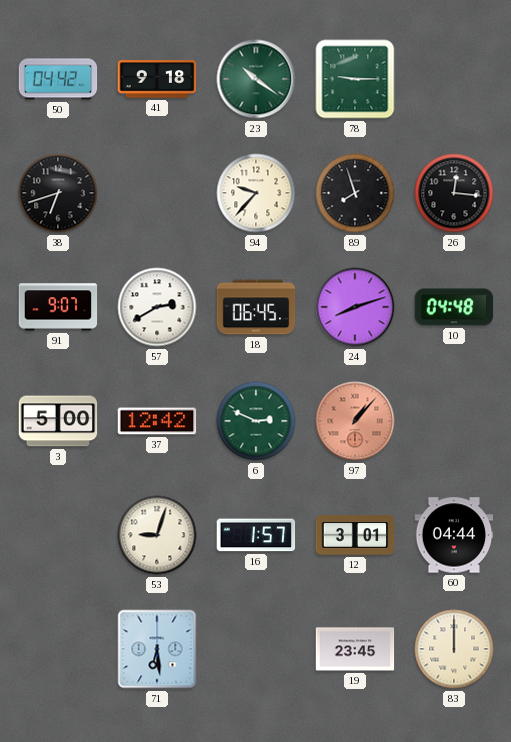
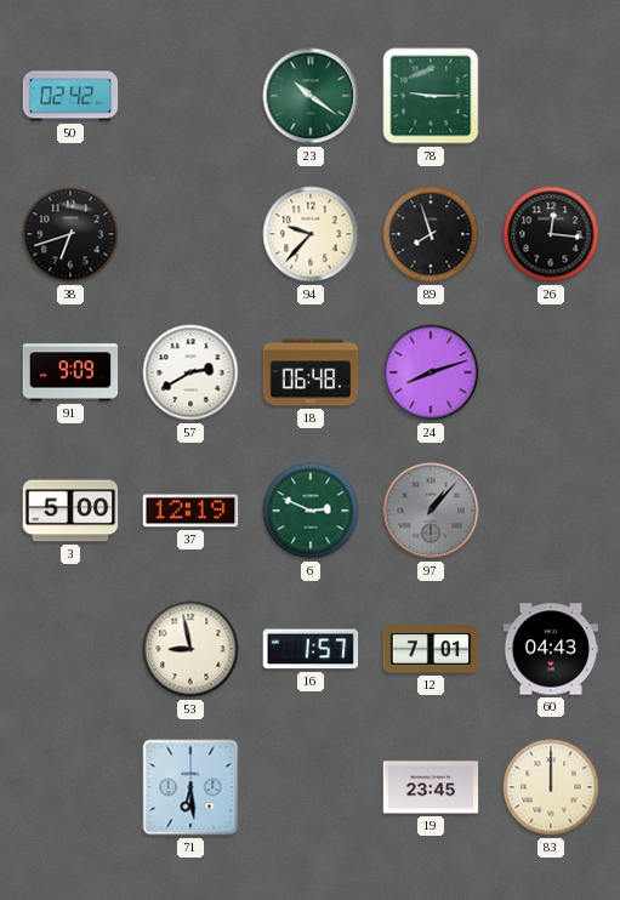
50: 04:42 -> 02:42 (70, 96)
41: 9:18 -> none (157, 79)
91: 9:07 -> 9:09 (70, 372)
18: 06:45 -> 06:48 (311, 372)
10: 04:48 -> none (454, 307)
37: 12:42 -> 12:19 (190, 511)
97 dial: salmon -> grey (431, 511)
53: 9:03 -> 8:58 (190, 649)
12: 3:01 -> 7:01 (431, 649)
60: 04:44 -> 04:43 (551, 649)
